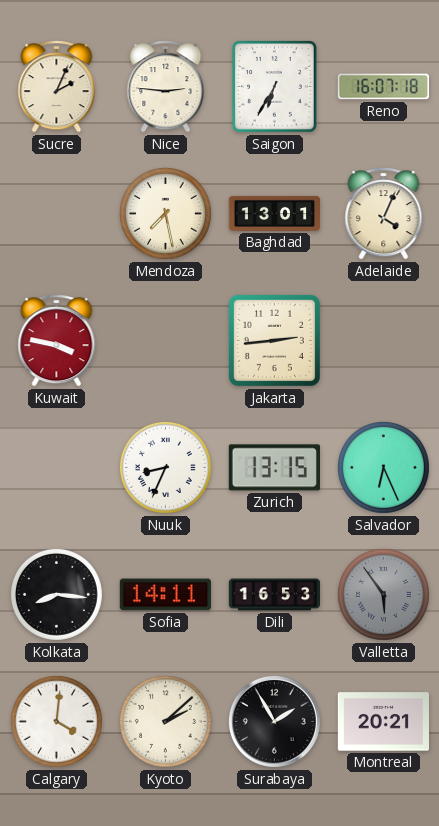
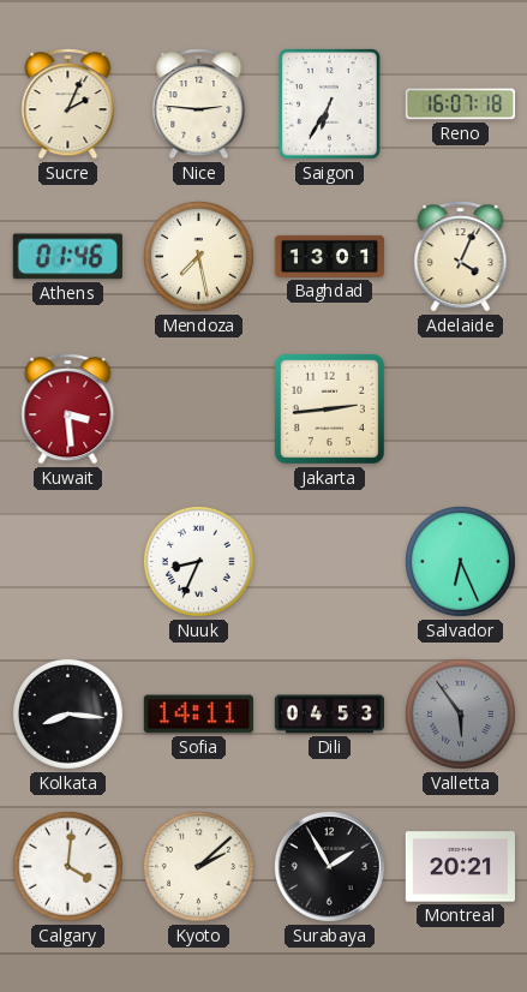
Athens: none -> 01:46 (67, 257)
Kuwait: 3:47 -> 3:29 (68, 410)
Zurich: 13:15 -> none (274, 468)
Dili: 16:53 -> 04:53 (330, 715)
